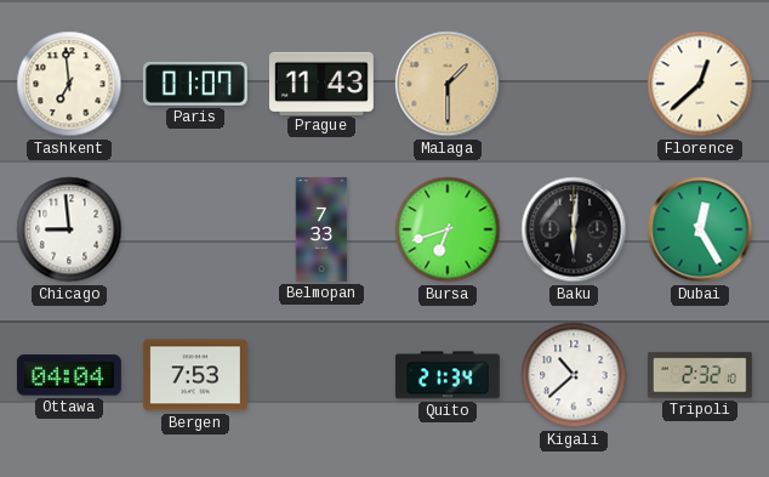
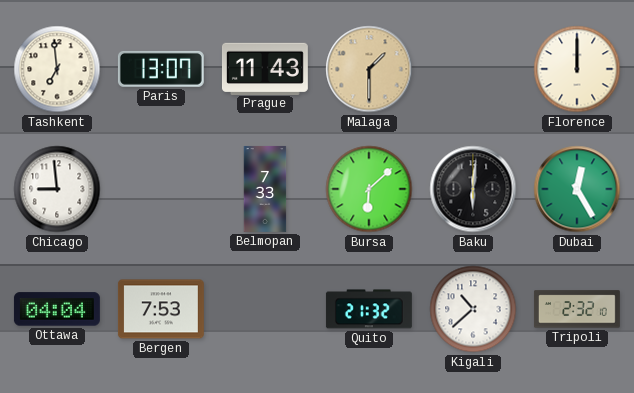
Paris: 01:07 -> 13:07 (161, 69)
Florence: 12:38 -> 12:00 (577, 69)
Bursa: 6:42 -> 6:08 (369, 189)
Quito: 21:34 -> 21:32 (369, 309)
